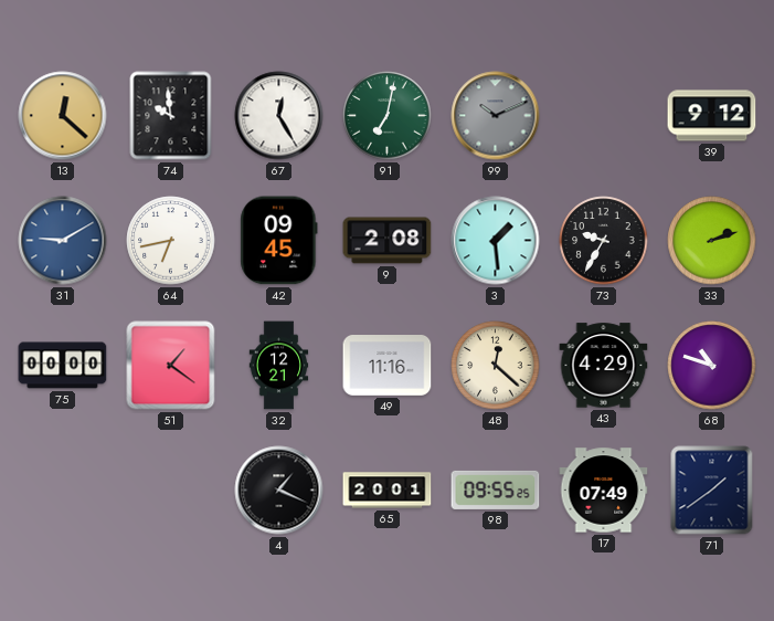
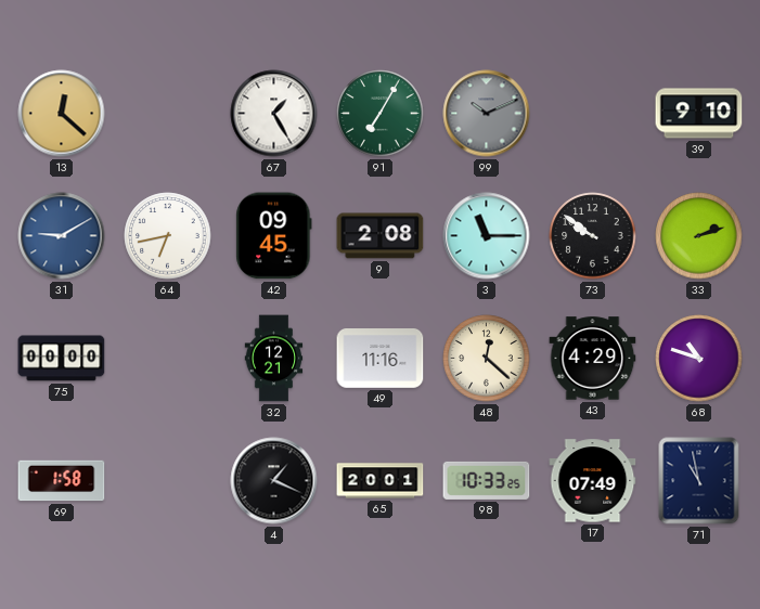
74: 9:59 -> none (171, 116)
67: 12:25 -> 1:25 (274, 114)
91: 7:02 -> 7:05 (381, 114)
39: 9:12 -> 9:10 (699, 114)
3: 1:29 -> 11:15 (487, 236)
73: 9:35 -> 9:51 (593, 236)
51: 1:21 -> none (171, 366)
69: none -> 1:58 (62, 481)
98: 09:55 -> 10:33 (487, 480)
71: 1:39 -> 10:58 (699, 481)
